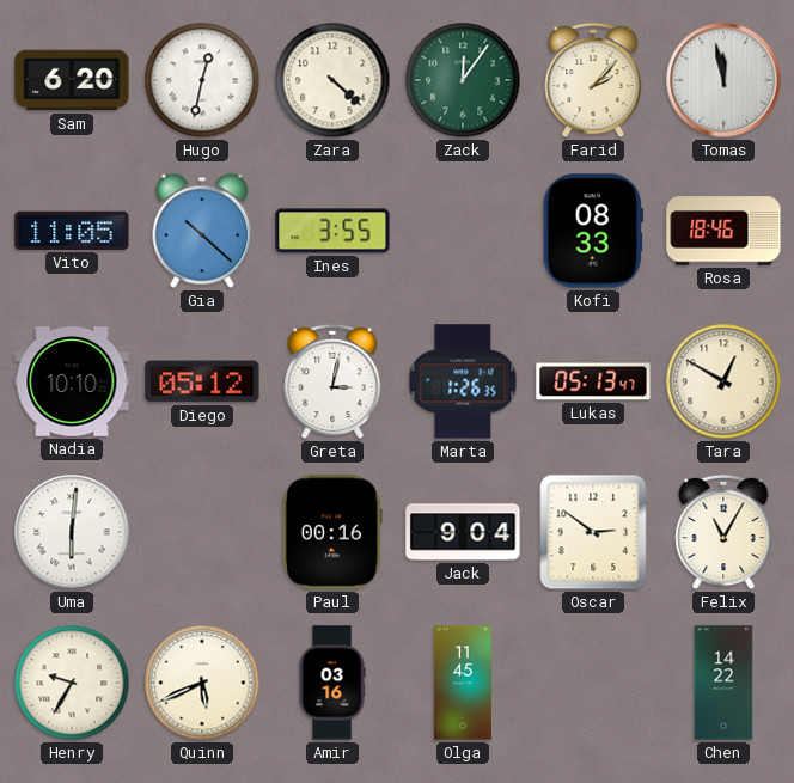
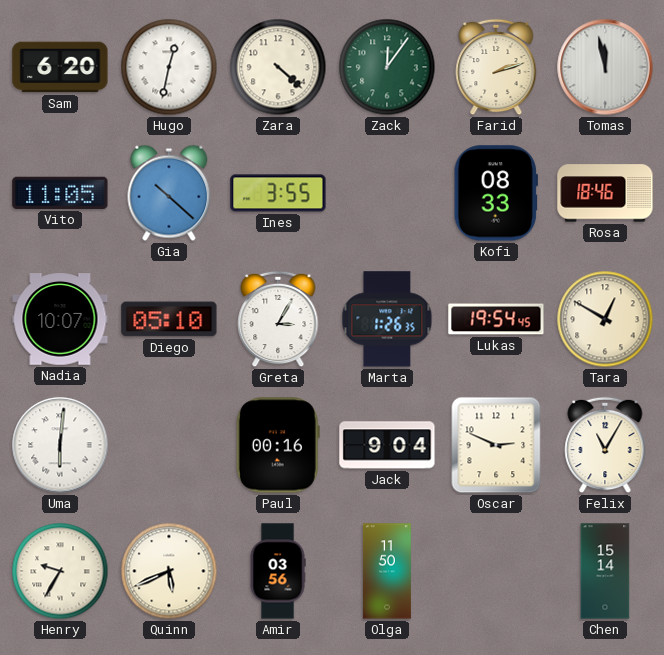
Farid: 2:07 -> 2:12 (496, 67)
Nadia: 10:10 -> 10:07 (60, 319)
Diego: 05:12 -> 05:10 (169, 319)
Greta: 3:02 -> 3:05 (278, 319)
Lukas: 05:13 -> 19:54 (496, 319)
Oscar: 2:51 -> 2:49 (496, 445)
Amir: 03:16 -> 03:56 (278, 571)
Olga: 11:45 -> 11:50 (387, 571)
Chen: 14:22 -> 15:14 (605, 571)
